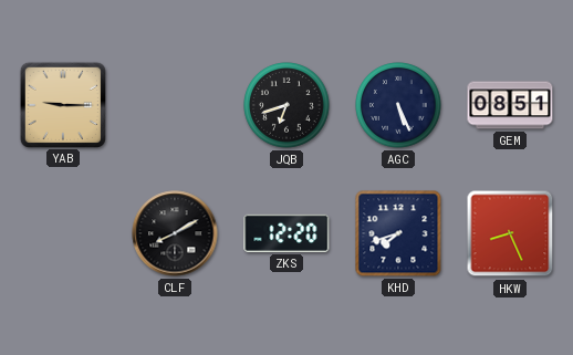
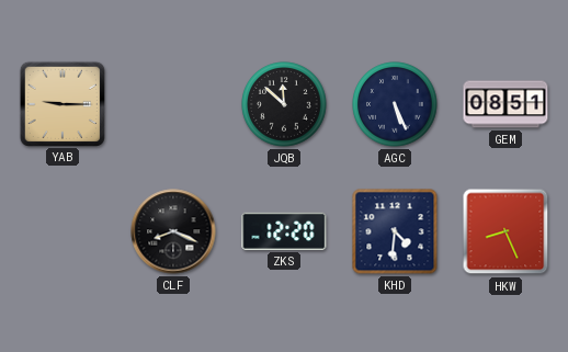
JQB: 6:42 -> 11:52 (284, 104)
CLF: 8:10 -> 8:19 (173, 231)
KHD: 7:42 -> 4:31 (395, 231)
